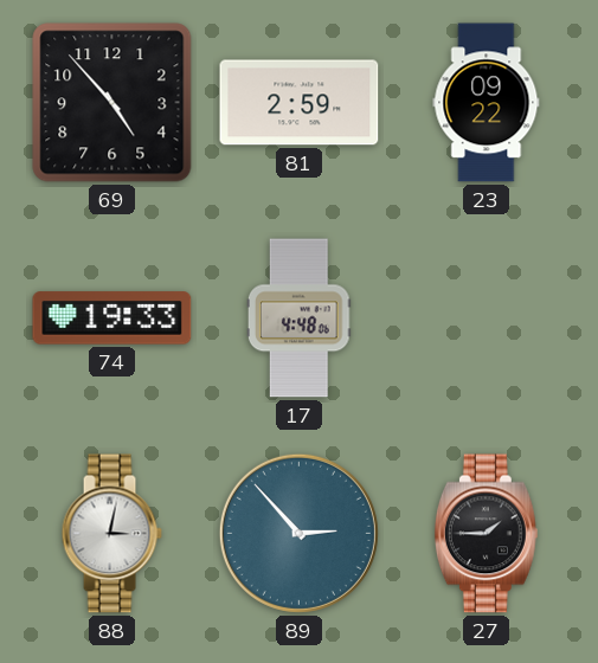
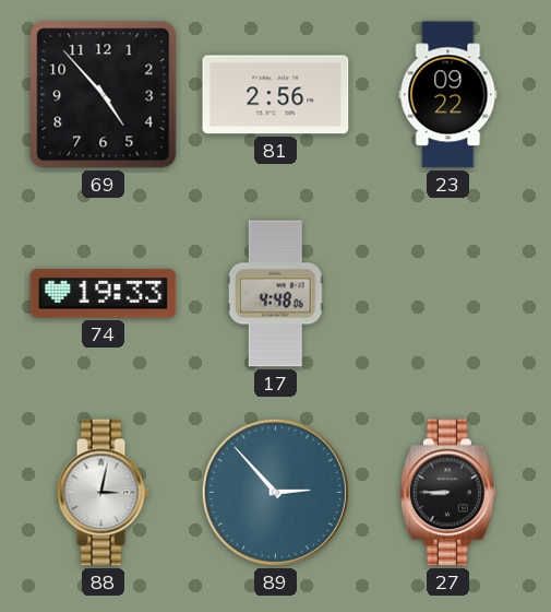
81: 2:59 -> 2:56 (276, 95)
27: 1:45 -> 8:45 (447, 493)
